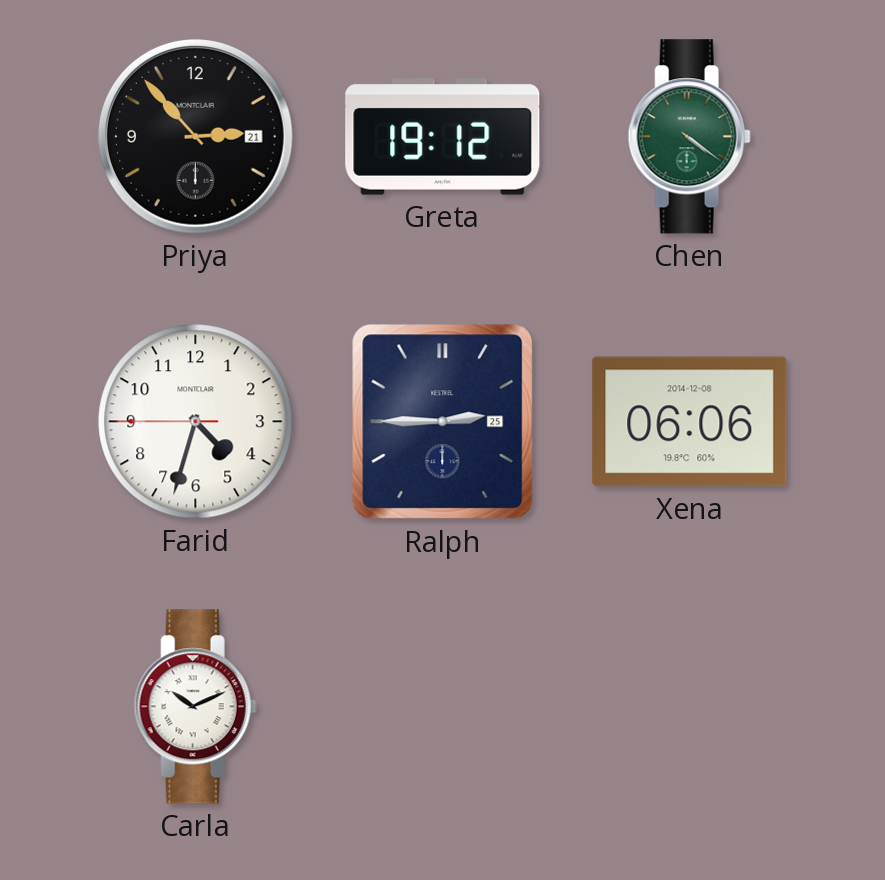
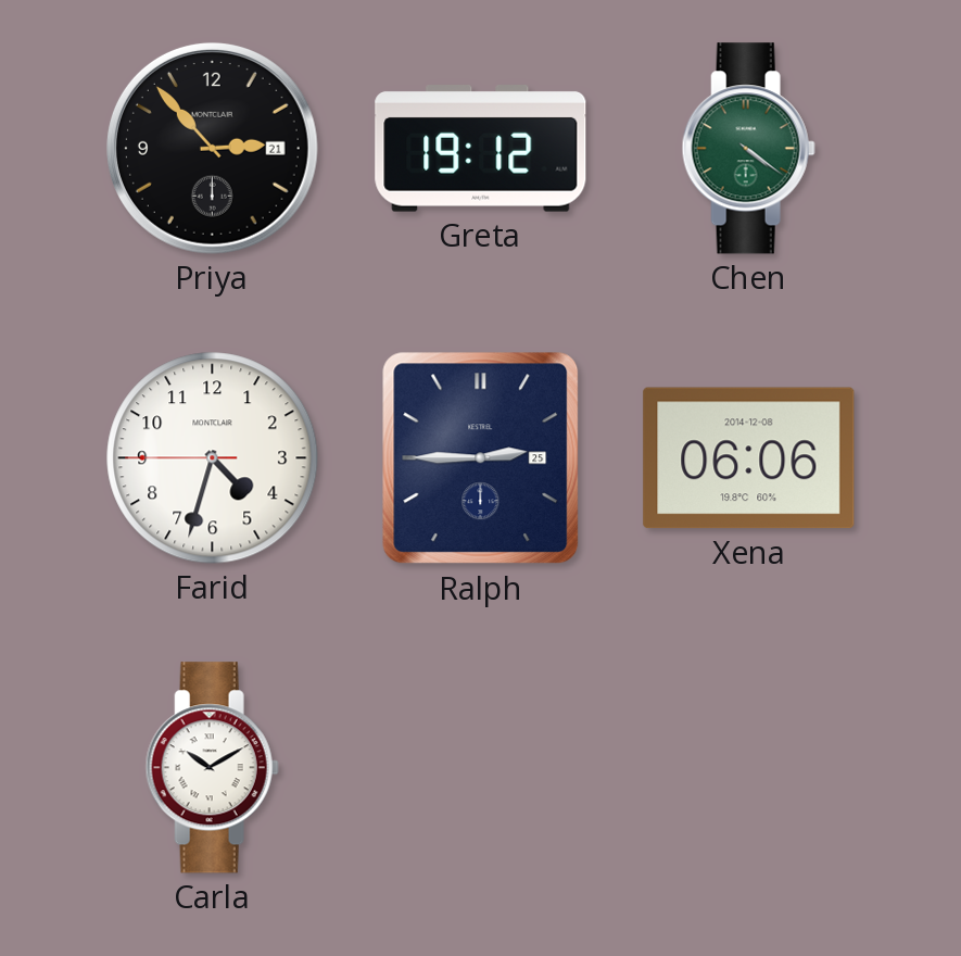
Carla: 10:11 -> 10:10 (212, 768)
